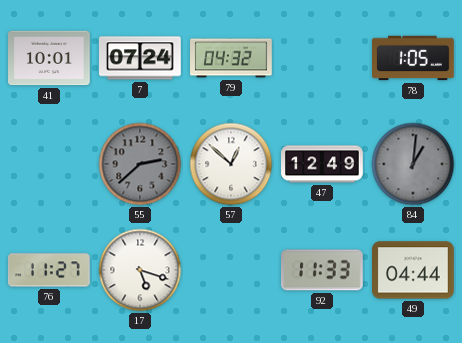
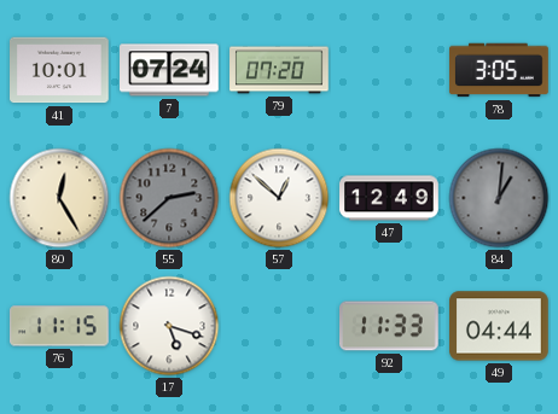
79: 04:32 -> 07:20 (279, 70)
78: 1:05 -> 3:05 (499, 70)
80: none -> 12:25 (59, 198)
76: 11:27 -> 11:15 (60, 326)
